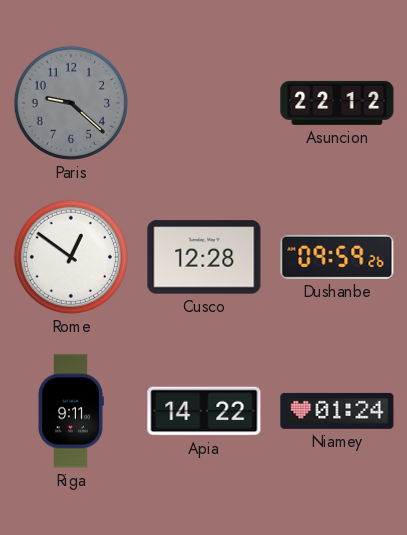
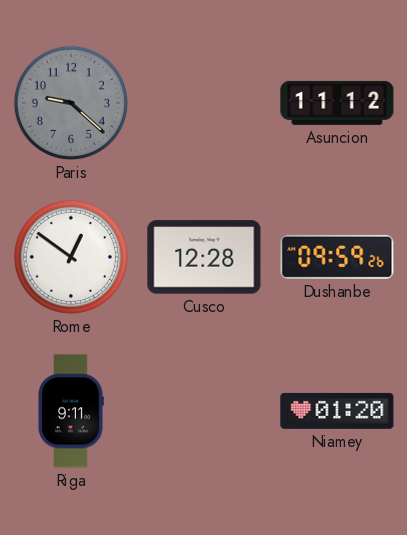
Asuncion: 22:12 -> 11:12 (337, 103)
Apia: 14:22 -> none (204, 411)
Niamey: 01:24 -> 01:20 (337, 411)
